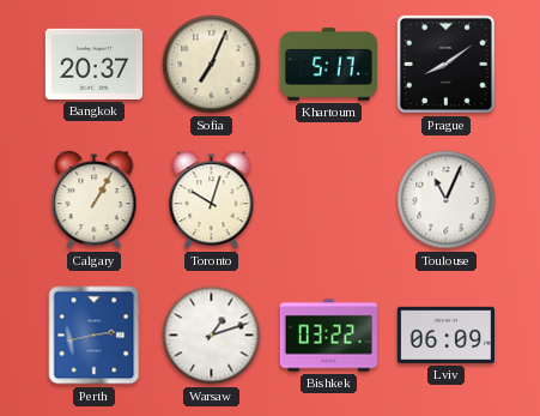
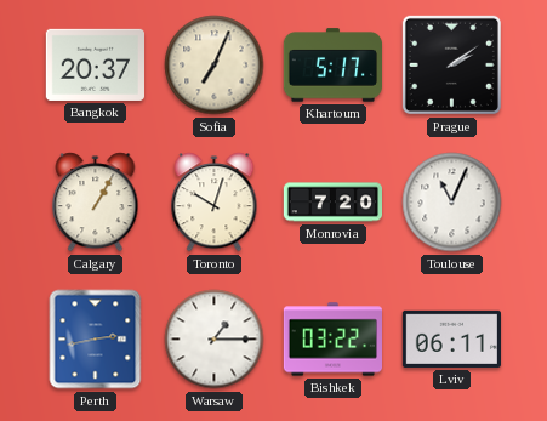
Prague: 8:09 -> 2:09 (451, 64)
Monrovia: none -> 7:20 (332, 203)
Warsaw: 1:12 -> 1:15 (215, 340)
Lviv: 06:09 -> 06:11 (451, 338)
